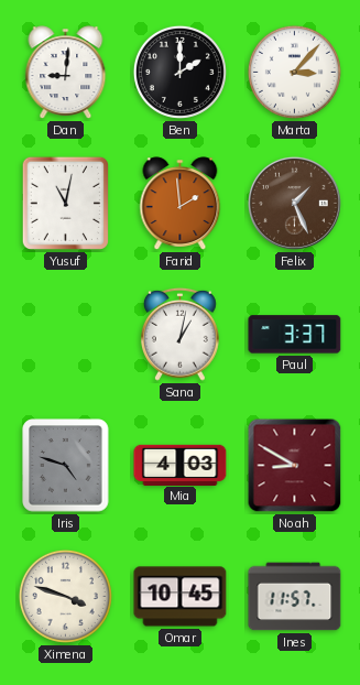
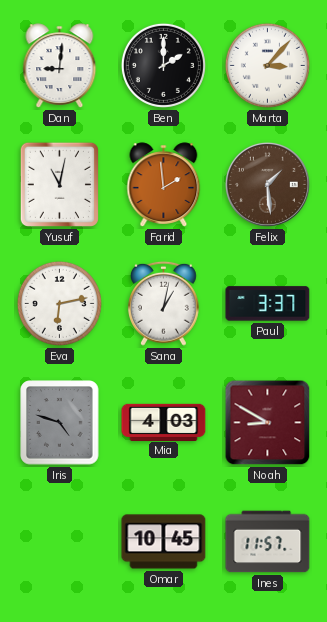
Felix: 1:26 -> 1:29 (267, 184)
Eva: none -> 6:13 (59, 303)
Ximena: 3:48 -> none (65, 596)
